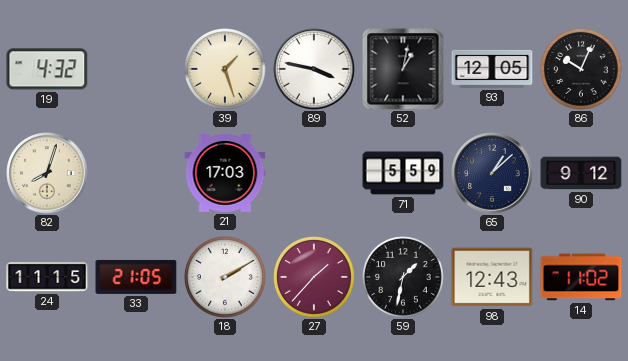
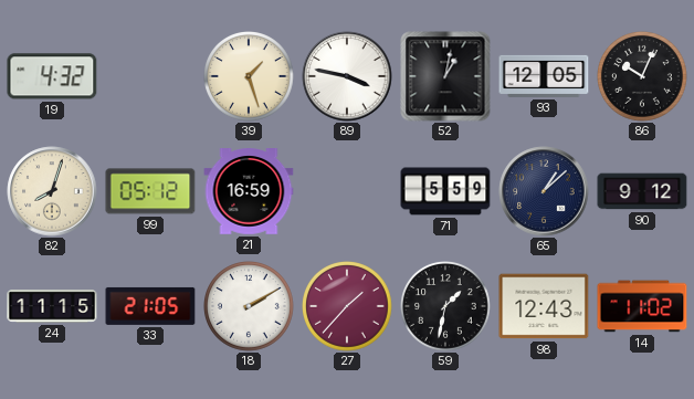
99: none -> 05:12 (150, 191)
21: 17:03 -> 16:59 (249, 191)
